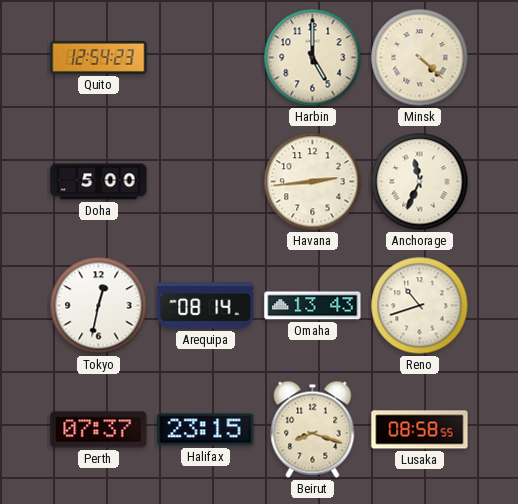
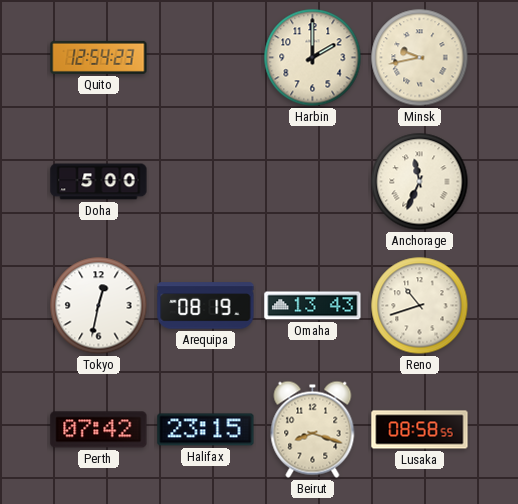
Harbin: 5:00 -> 2:00 (313, 58)
Minsk: 4:22 -> 9:43 (420, 58)
Havana: 2:44 -> none (313, 182)
Arequipa: 08:14 -> 08:19 (206, 306)
Perth: 07:37 -> 07:42 (99, 430)
